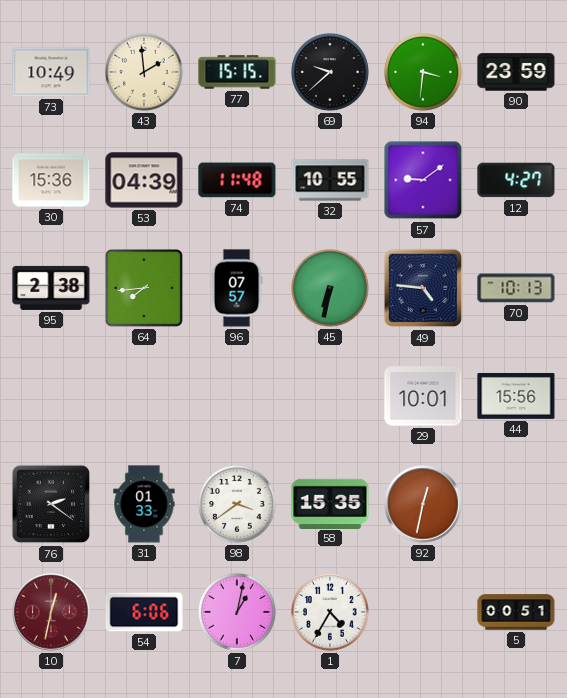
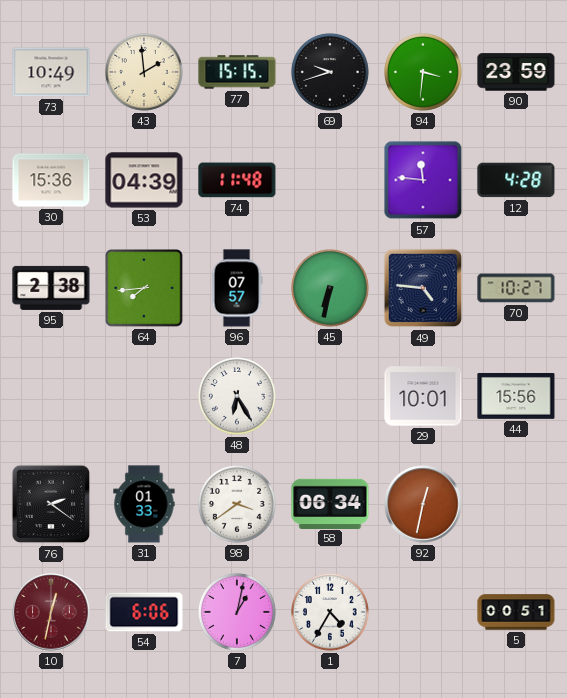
69: 9:38 -> 9:42 (330, 72)
32: 10:55 -> none (330, 180)
57: 9:09 -> 11:46 (423, 180)
12: 4:27 -> 4:28 (516, 180)
70: 10:13 -> 10:27 (516, 288)
48: none -> 6:25 (237, 396)
58: 15:35 -> 06:34 (330, 503)
